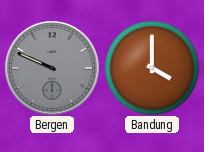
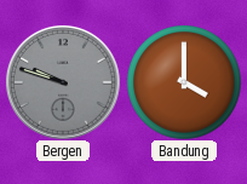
Bergen: 9:49 -> 9:48 (63, 82)
